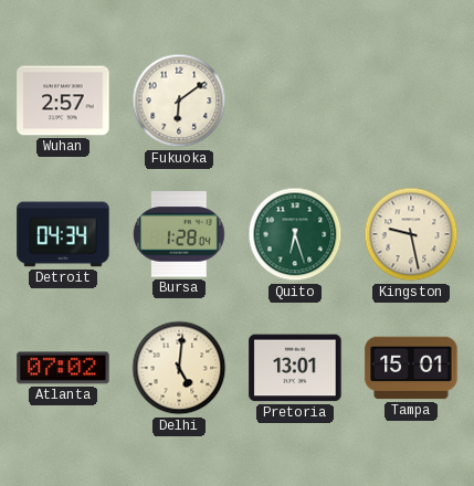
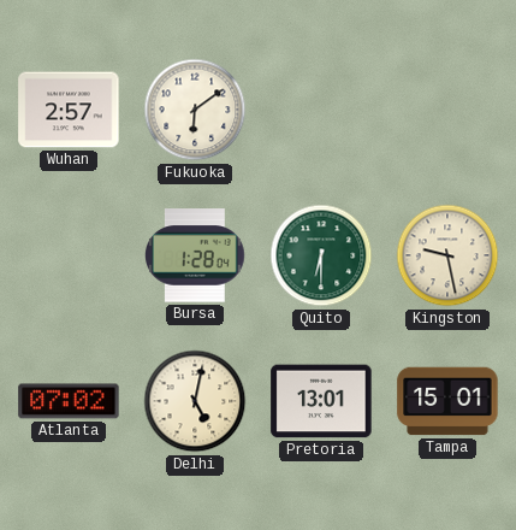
Detroit: 04:34 -> none (63, 234)
Quito: 6:27 -> 6:30 (321, 255)
Delhi: 5:01 -> 5:02 (195, 401)
